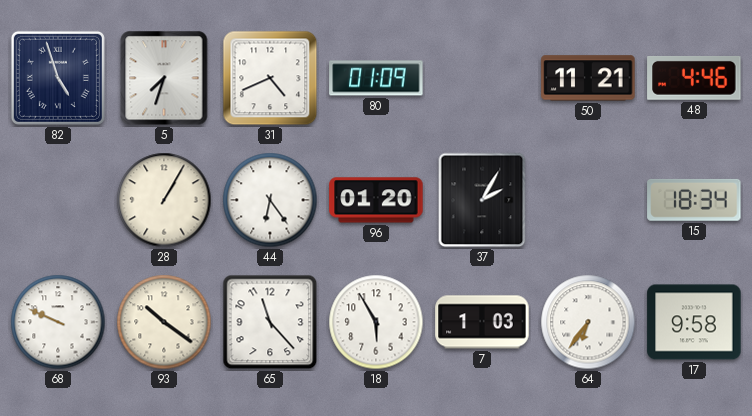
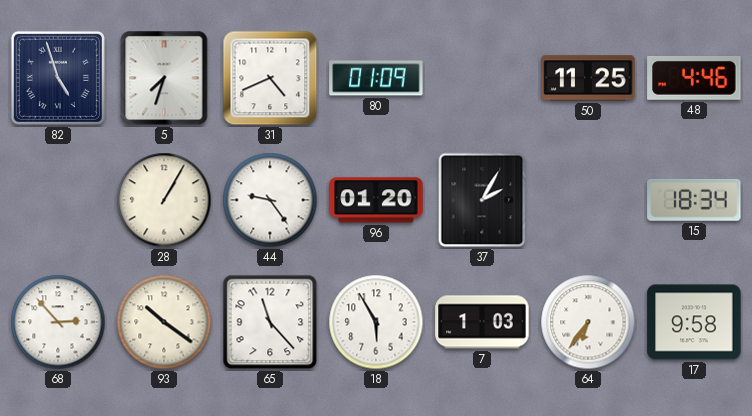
50: 11:21 -> 11:25 (588, 78)
44: 6:24 -> 9:24 (270, 200)
68: 9:49 -> 2:53 (58, 322)
